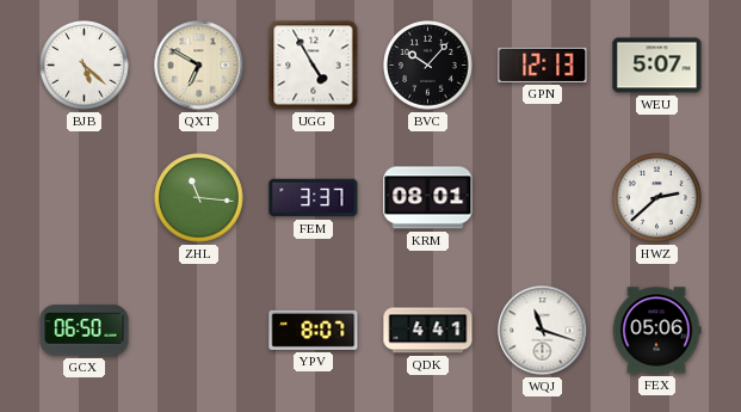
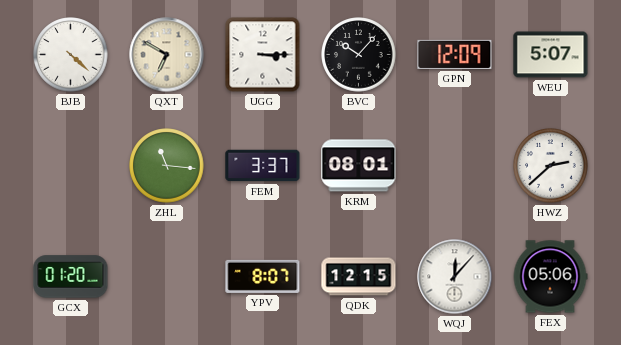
BJB: 5:22 -> 4:22 (71, 55)
UGG: 4:55 -> 3:15 (263, 55)
GPN: 12:13 -> 12:09 (455, 54)
GCX: 06:50 -> 01:20 (71, 277)
QDK: 4:41 -> 12:15 (359, 277)
WQJ: 11:18 -> 12:07 (455, 277)
